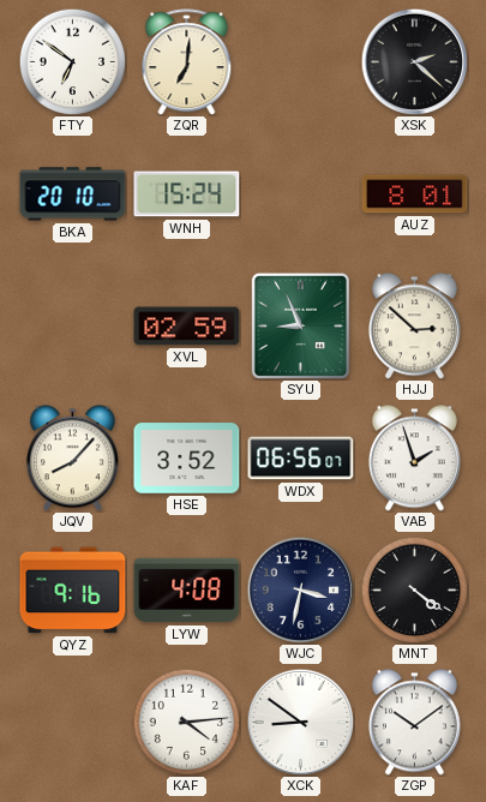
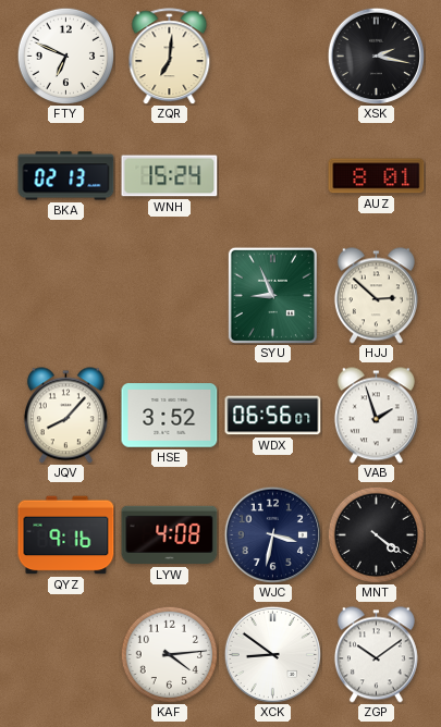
FTY: 6:51 -> 6:49 (65, 56)
XSK: 2:22 -> 2:17 (376, 56)
BKA: 20:10 -> 02:13 (66, 176)
XVL: 02:59 -> none (187, 327)
